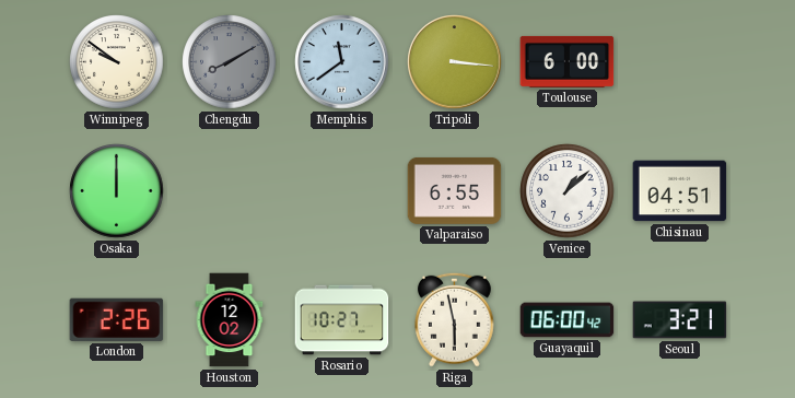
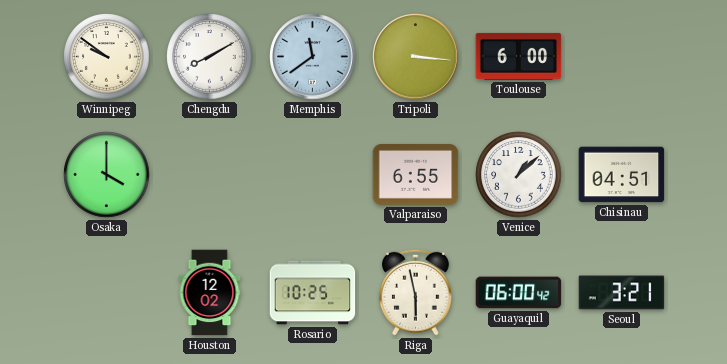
Chengdu dial: grey -> white (210, 57)
Osaka: 12:00 -> 4:00 (107, 175)
London: 2:26 -> none (117, 319)
Rosario: 10:27 -> 10:25 (313, 293)
